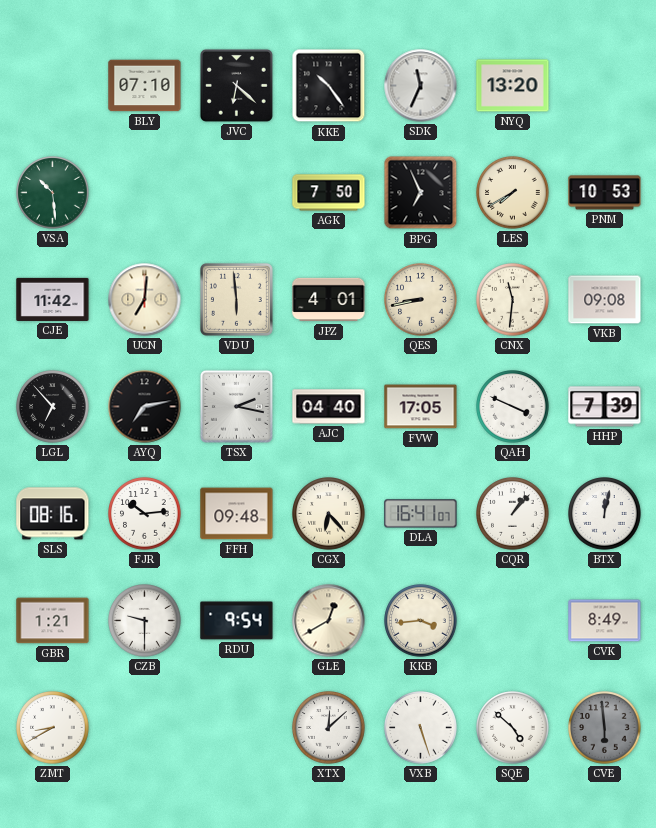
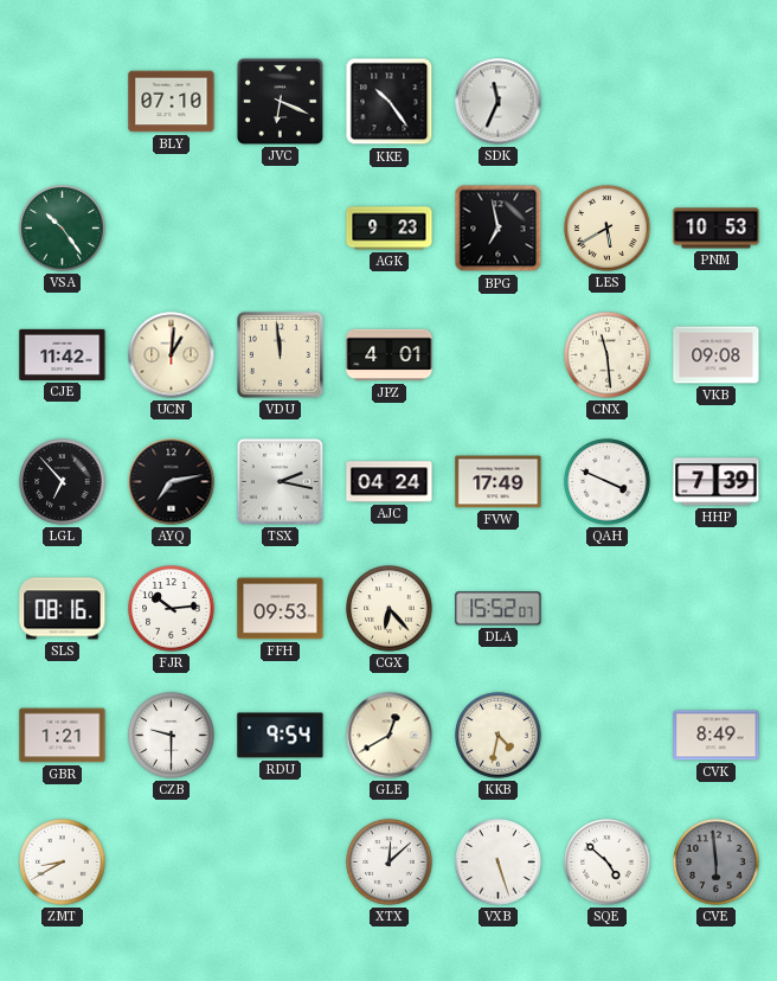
JVC: 6:22 -> 6:19 (280, 101)
NYQ: 13:20 -> none (513, 86)
VSA: 10:29 -> 10:24 (63, 229)
AGK: 7:50 -> 9:23 (390, 229)
BPG: 6:56 -> 6:58 (499, 229)
LES: 7:40 -> 5:40 (608, 229)
UCN: 7:01 -> 1:01 (172, 355)
VDU: 5:59 -> 11:59 (280, 354)
QES: 8:43 -> none (421, 300)
CNX: 11:31 -> 11:29 (608, 355)
AJC: 04:40 -> 04:24 (390, 482)
FVW: 17:05 -> 17:49 (499, 482)
FFH: 09:48 -> 09:53 (281, 609)
DLA: 16:41 -> 15:52 (499, 609)
CQR: 1:07 -> none (513, 514)
BTX: 12:02 -> none (605, 514)
KKB: 3:44 -> 4:32 (499, 736)
